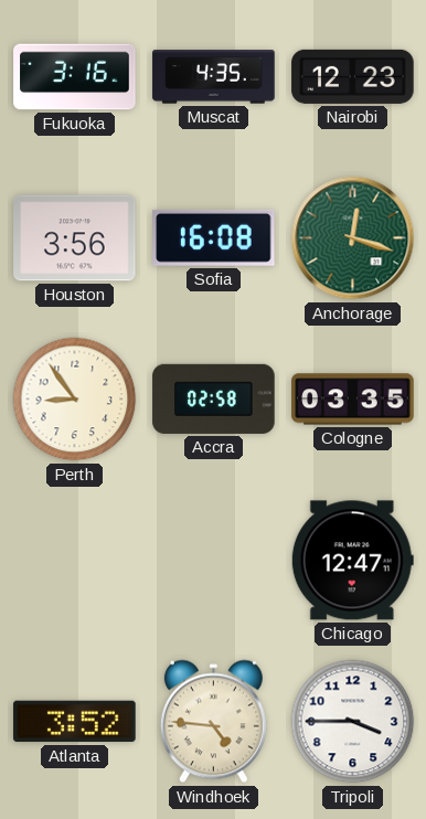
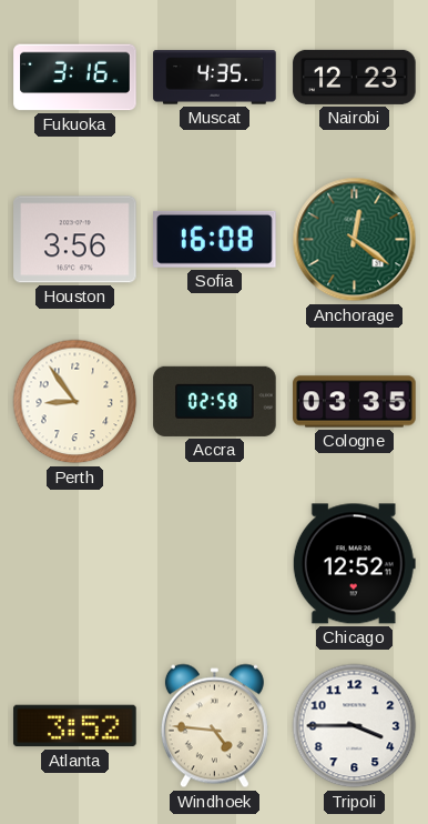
Anchorage: 12:18 -> 12:21 (355, 240)
Chicago: 12:47 -> 12:52 (354, 564)
